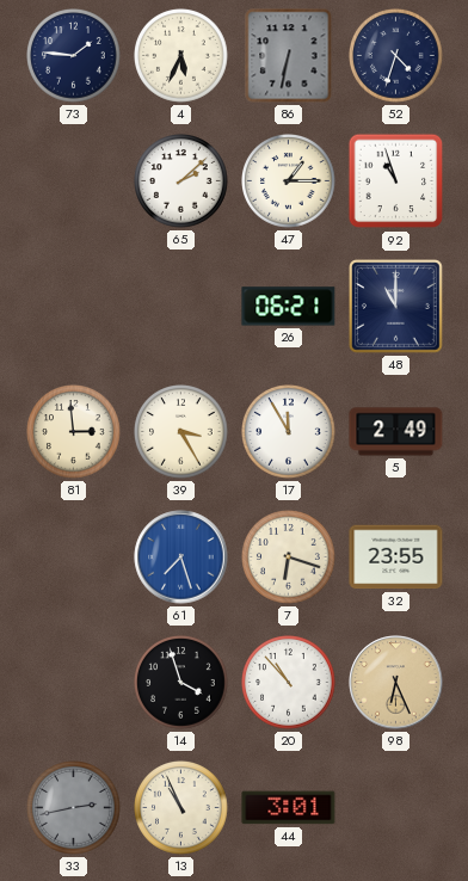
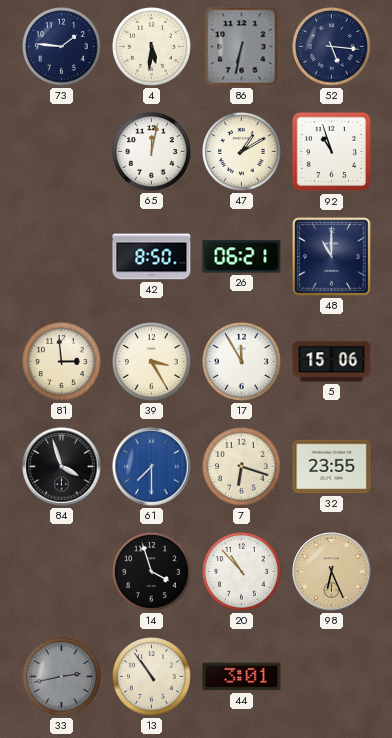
4: 5:34 -> 5:31 (152, 47)
52: 4:33 -> 5:16 (332, 47)
65: 2:08 -> 12:02 (152, 152)
47: 1:15 -> 1:10 (242, 152)
42: none -> 8:50 (152, 257)
5: 2:49 -> 15:06 (332, 362)
84: none -> 3:57 (62, 467)
61: 7:27 -> 7:30 (152, 467)
13: 10:56 -> 10:54 (152, 677)
